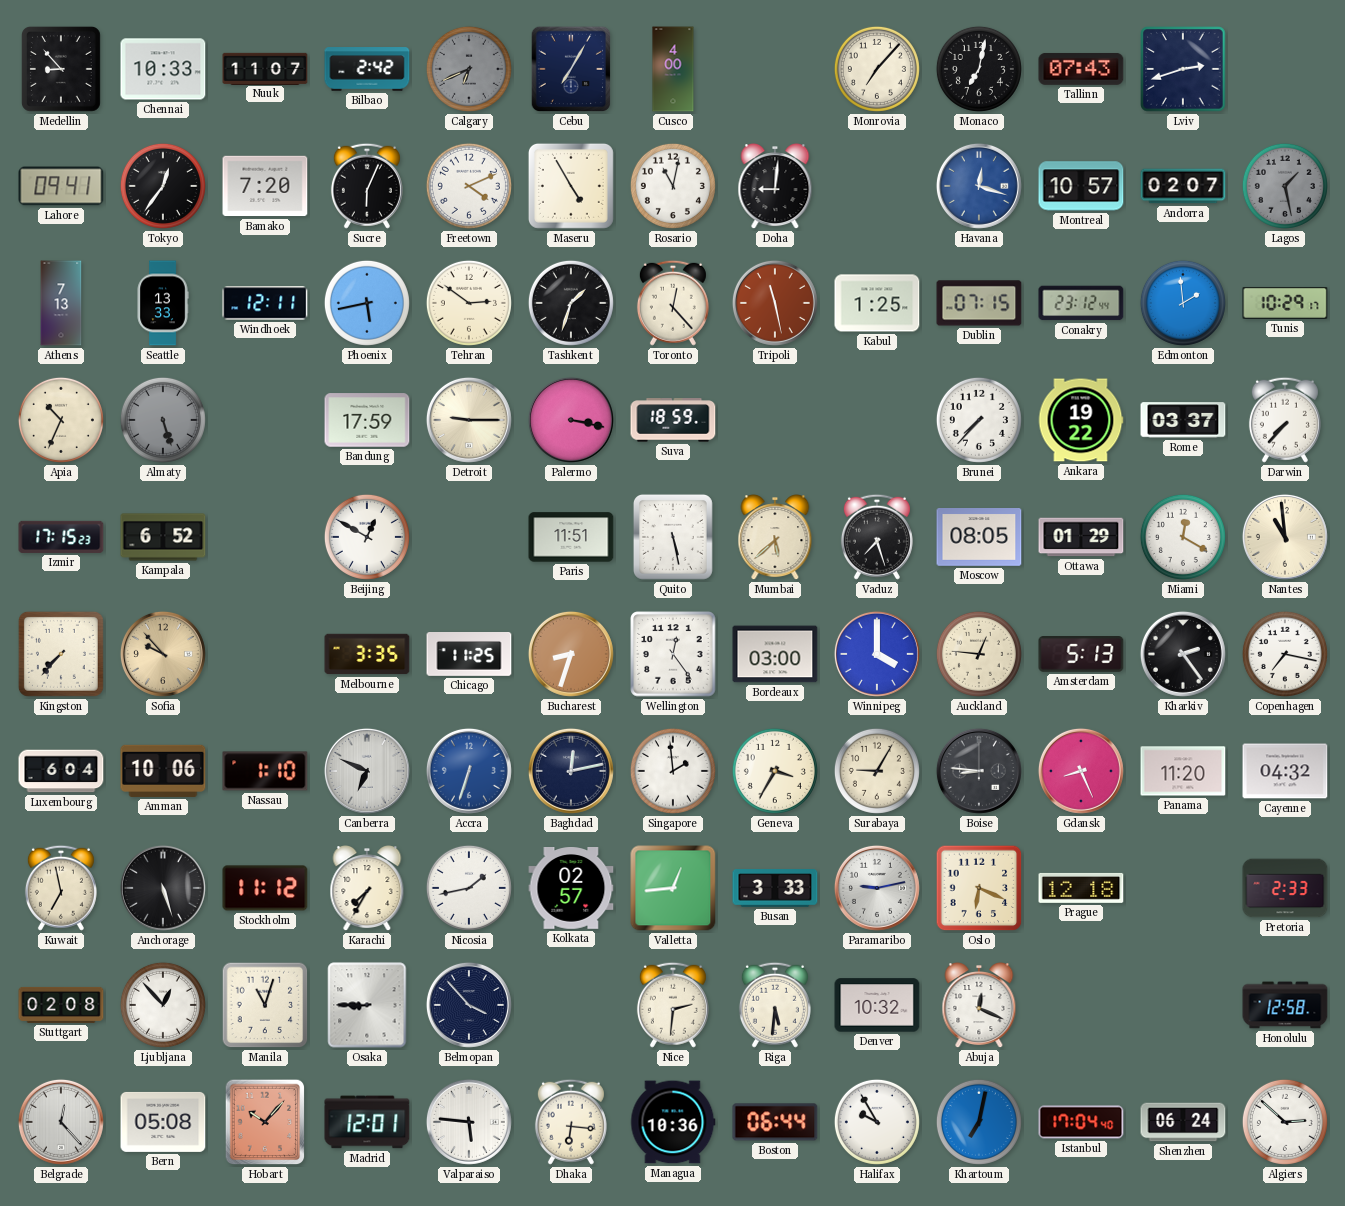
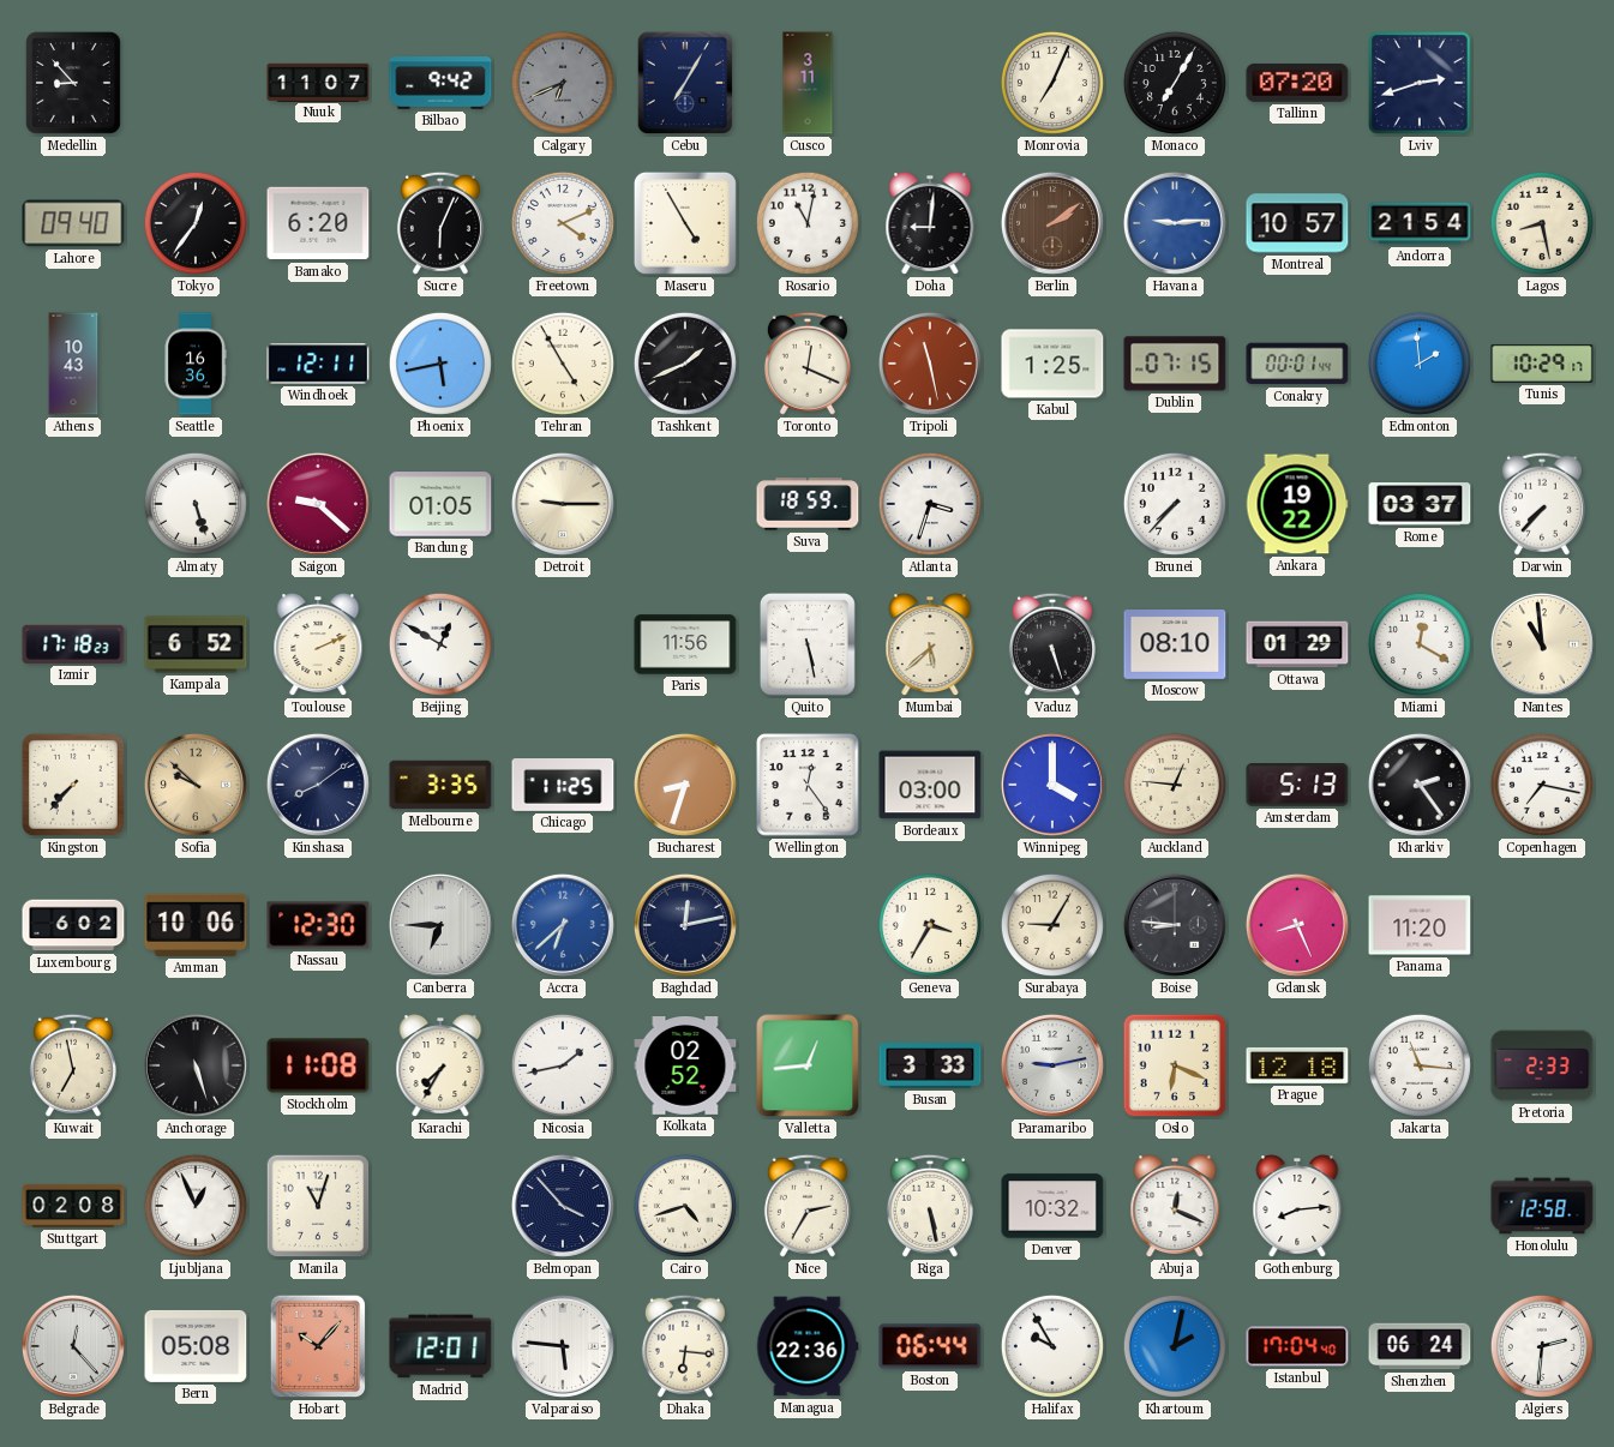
Chennai: 10:33 -> none (163, 69)
Bilbao: 2:42 -> 9:42 (440, 83)
Cusco: 4:00 -> 3:11 (808, 83)
Monrovia: 7:07 -> 7:04 (1052, 83)
Monaco: 7:02 -> 7:05 (1175, 83)
Tallinn: 07:43 -> 07:20 (1297, 83)
Lahore: 09:41 -> 09:40 (73, 223)
Bamako: 7:20 -> 6:20 (318, 223)
Berlin: none -> 2:09 (1052, 223)
Havana: 12:18 -> 9:14 (1175, 223)
Andorra: 02:07 -> 21:54 (1420, 223)
Lagos: 1:28 -> 8:28 (1542, 223)
Lagos dial: grey -> cream (1542, 223)
Athens: 7:13 -> 10:43 (73, 364)
Seattle: 13:33 -> 16:36 (196, 364)
Tehran: 2:51 -> 4:55 (563, 364)
Tashkent: 1:33 -> 1:41 (685, 364)
Toronto: 12:23 -> 12:19 (808, 364)
Conakry: 23:12 -> 00:01 (1297, 364)
Apia: 10:34 -> none (61, 420)
Almaty dial: grey -> white (196, 504)
Saigon: none -> 9:22 (318, 504)
Bandung: 17:59 -> 01:05 (440, 504)
Palermo: 3:17 -> none (571, 420)
Atlanta: none -> 3:33 (930, 504)
Izmir: 17:15 -> 17:18 (73, 644)
Toulouse: none -> 2:11 (318, 646)
Paris: 11:51 -> 11:56 (685, 644)
Vaduz: 7:27 -> 5:27 (1052, 644)
Moscow: 08:05 -> 08:10 (1175, 646)
Sofia: 9:53 -> 9:52 (196, 785)
Kinshasa: none -> 8:09 (318, 785)
Luxembourg: 6:04 -> 6:02 (73, 925)
Nassau: 1:10 -> 12:30 (318, 925)
Canberra: 6:49 -> 6:45 (440, 925)
Accra: 6:33 -> 6:38 (563, 925)
Singapore: 1:59 -> none (673, 771)
Cayenne: 04:32 -> none (1285, 771)
Stockholm: 11:12 -> 11:08 (318, 1065)
Kolkata: 02:57 -> 02:52 (685, 1067)
Jakarta: none -> 11:16 (1420, 1065)
Ljubljana: 12:53 -> 12:56 (196, 1206)
Osaka: 8:45 -> none (367, 1005)
Cairo: none -> 4:42 (685, 1206)
Nice: 2:31 -> 2:35 (808, 1206)
Riga: 5:31 -> 5:28 (930, 1206)
Gothenburg: none -> 8:14 (1297, 1207)
Managua: 10:36 -> 22:36 (808, 1346)
Khartoum: 7:02 -> 2:02 (1175, 1346)
Algiers: 2:52 -> 2:31 (1542, 1346)
